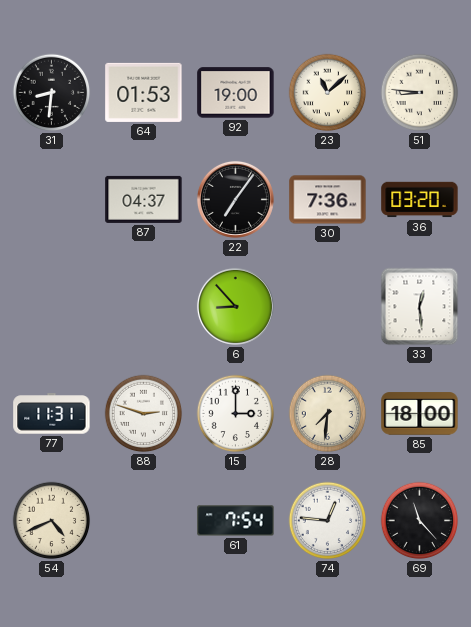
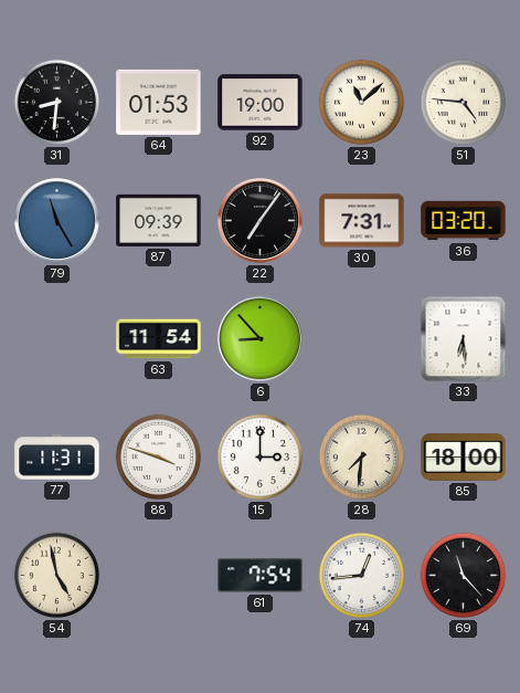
51: 8:46 -> 4:46 (464, 103)
79: none -> 11:25 (56, 220)
87: 04:37 -> 09:39 (159, 220)
30: 7:36 -> 7:31 (362, 221)
63: none -> 11:54 (159, 339)
33: 12:29 -> 6:29 (464, 339)
88: 2:48 -> 3:48 (159, 458)
54: 4:41 -> 4:58 (57, 576)
74: 12:46 -> 12:44 (362, 576)
